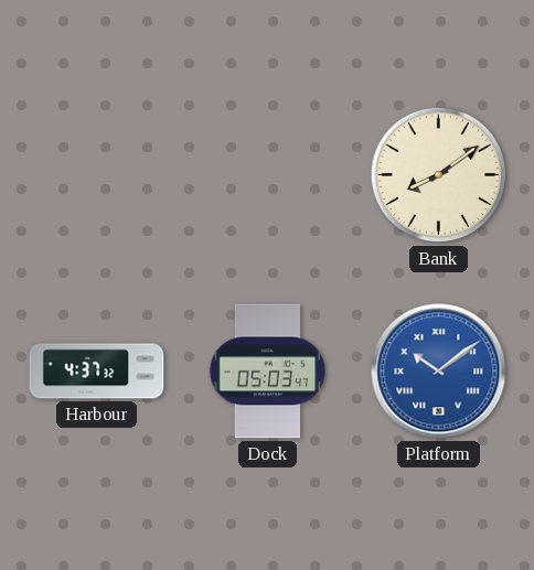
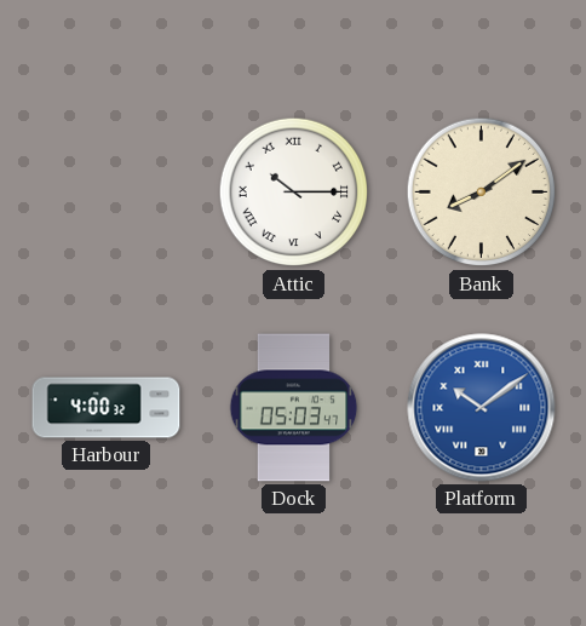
Attic: none -> 10:15 (294, 193)
Harbour: 4:37 -> 4:00 (107, 408)
